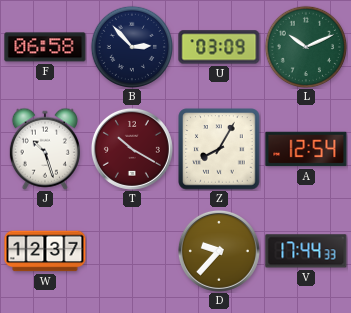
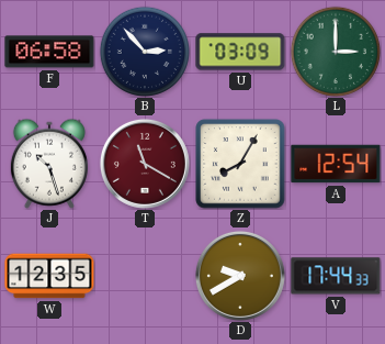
L: 10:11 -> 3:00 (335, 51)
T: 10:20 -> 11:20 (145, 164)
W: 12:37 -> 12:35 (49, 276)
D: 9:37 -> 9:40 (240, 276)
